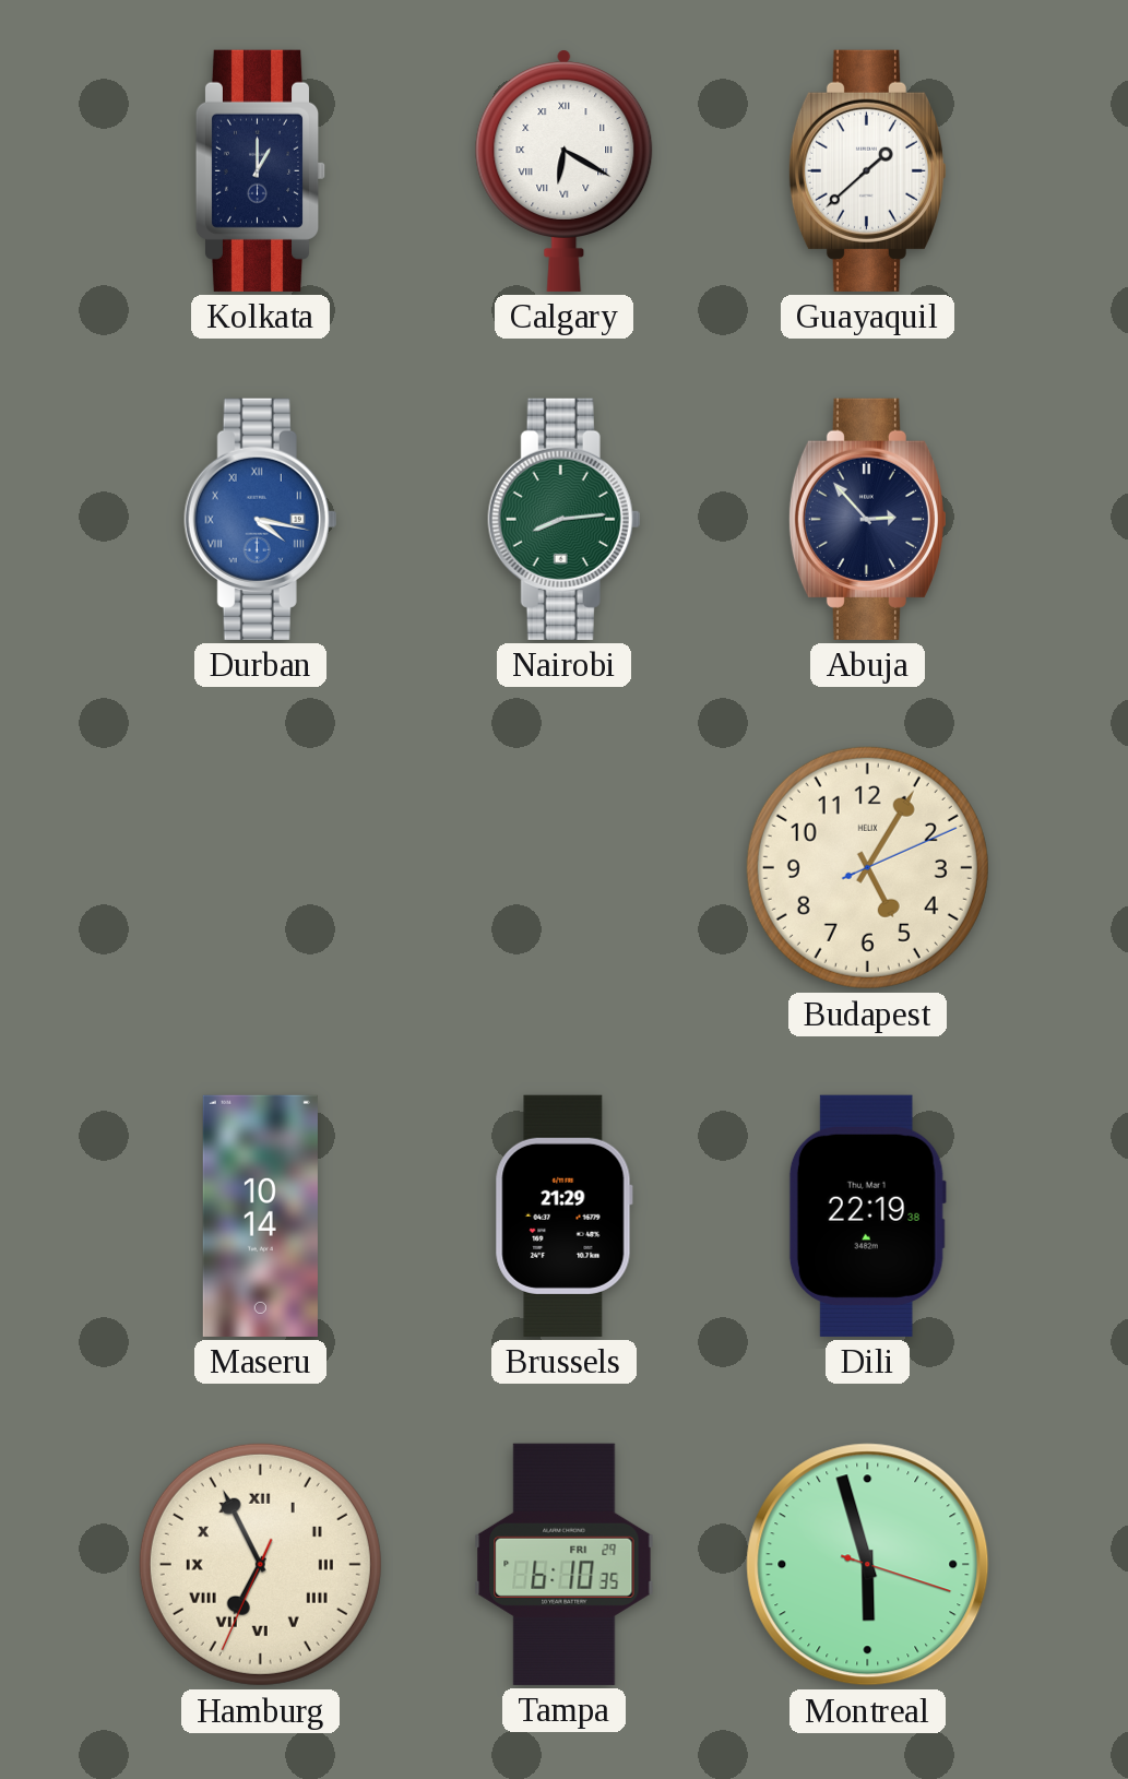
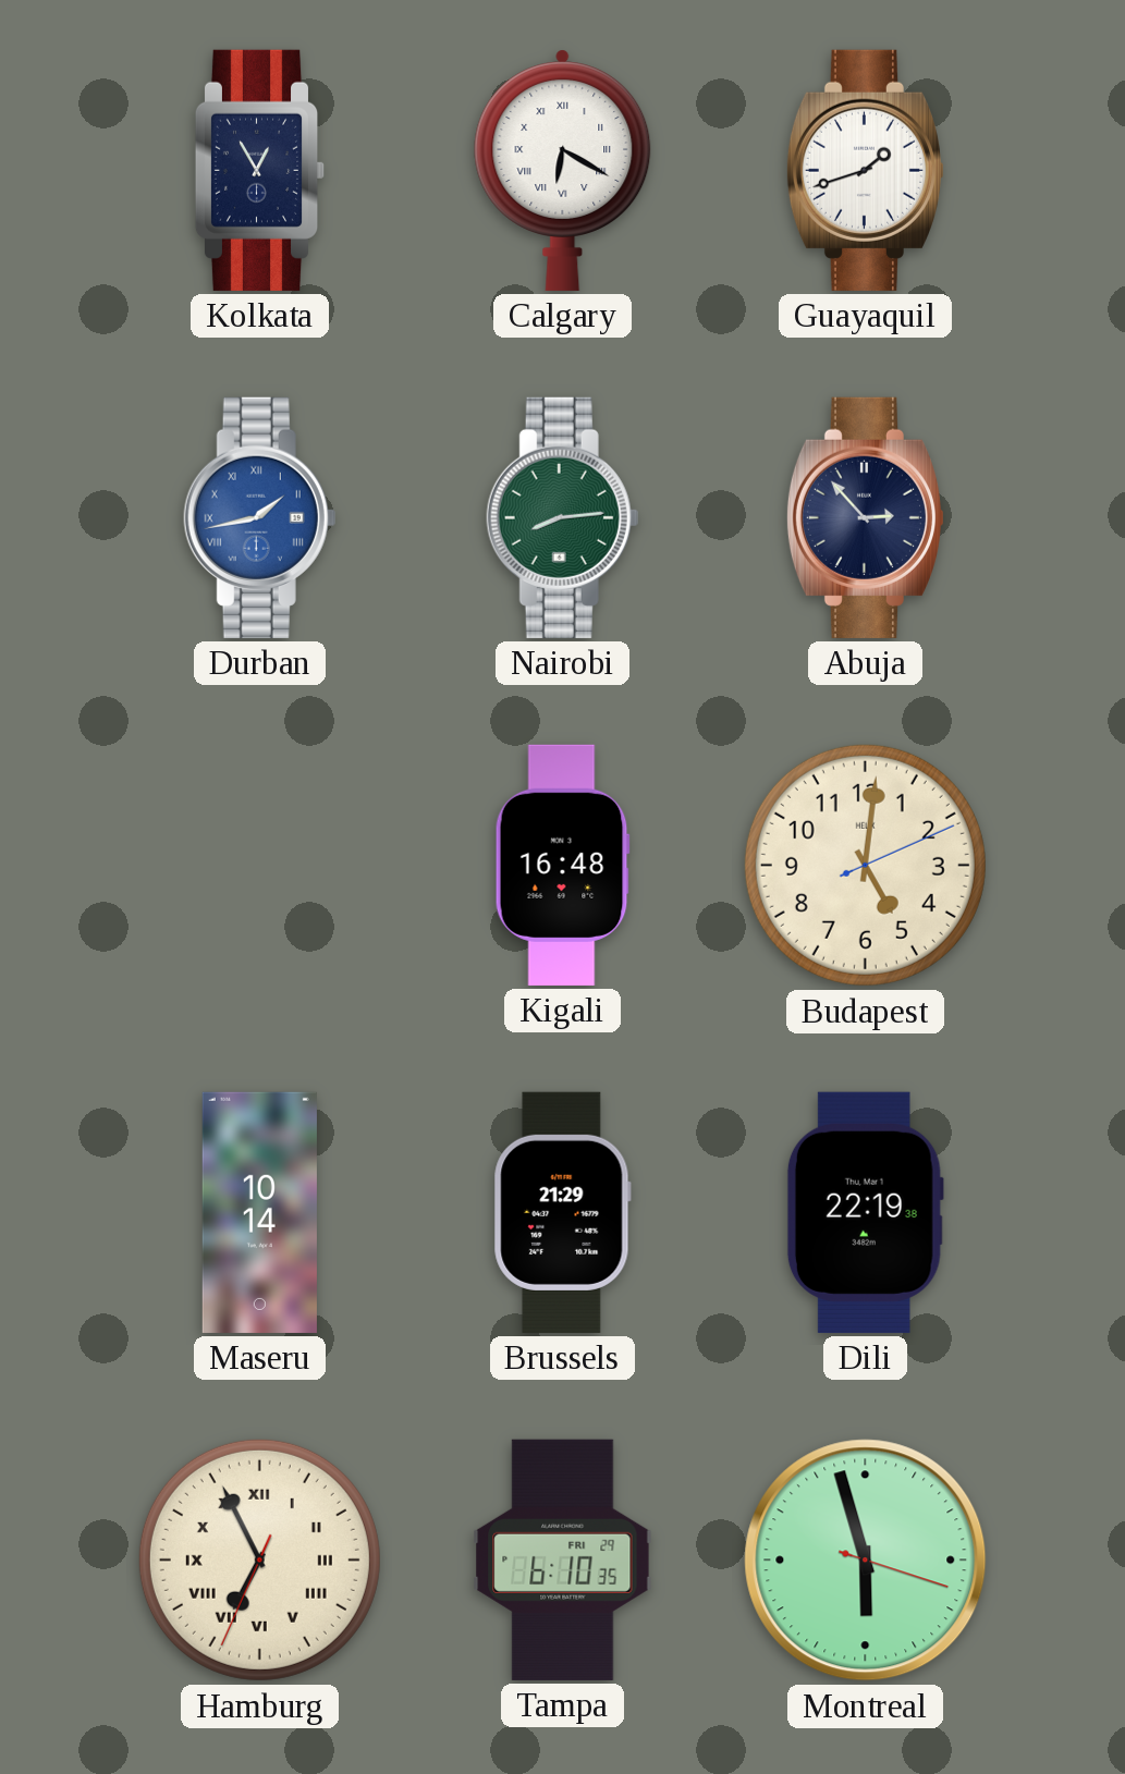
Kolkata: 1:00 -> 12:55 (260, 170)
Guayaquil: 1:38 -> 1:42 (865, 170)
Durban: 4:17 -> 1:43 (260, 517)
Kigali: none -> 16:48 (562, 865)
Budapest: 5:05 -> 5:01 (865, 865)
